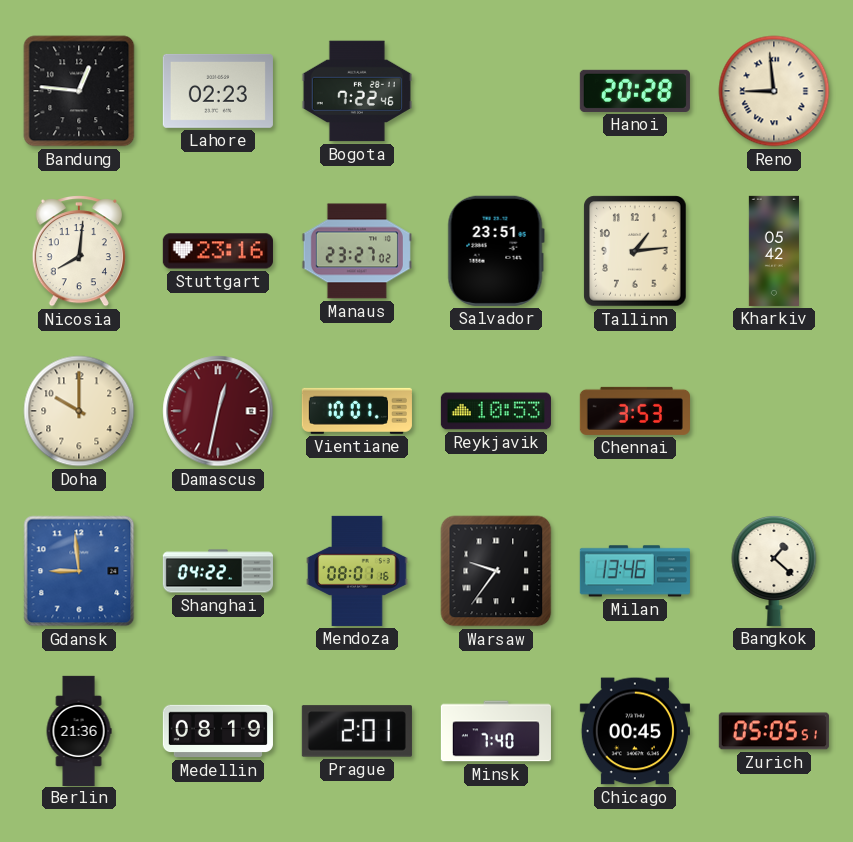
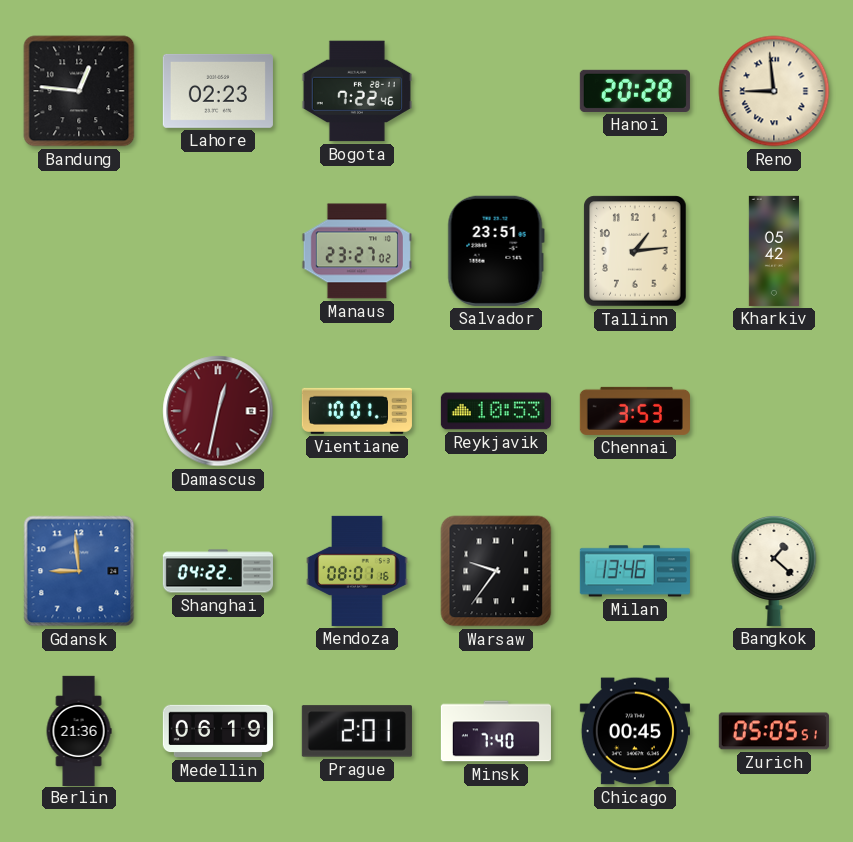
Nicosia: 8:01 -> none (79, 251)
Stuttgart: 23:16 -> none (218, 251)
Doha: 10:00 -> none (79, 411)
Medellin: 08:19 -> 06:19 (218, 731)
